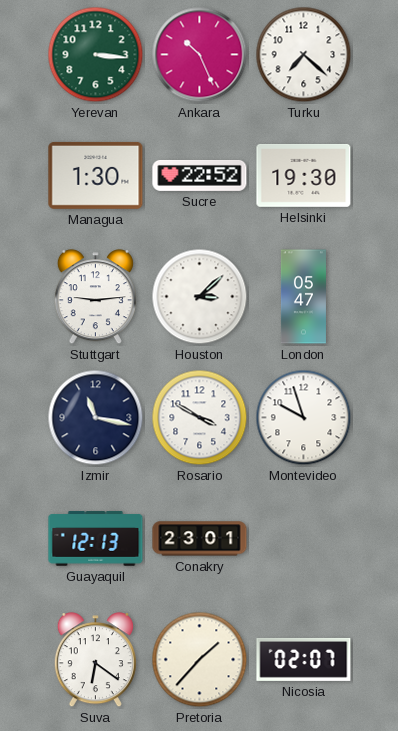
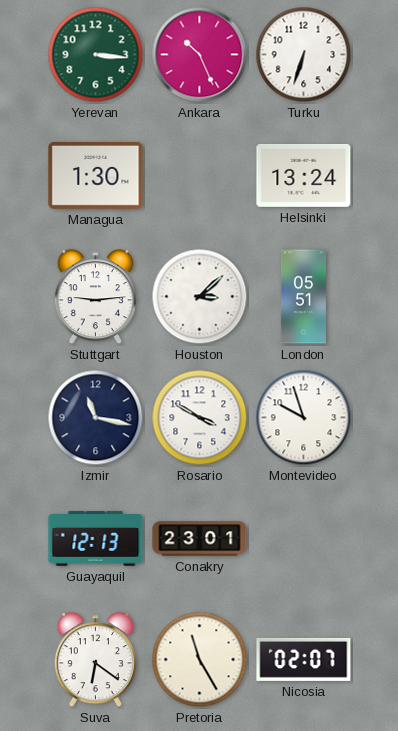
Turku: 7:22 -> 6:33 (304, 55)
Sucre: 22:52 -> none (200, 175)
Helsinki: 19:30 -> 13:24 (304, 175)
London: 05:47 -> 05:51 (303, 297)
Pretoria: 1:37 -> 11:25 (200, 660)
